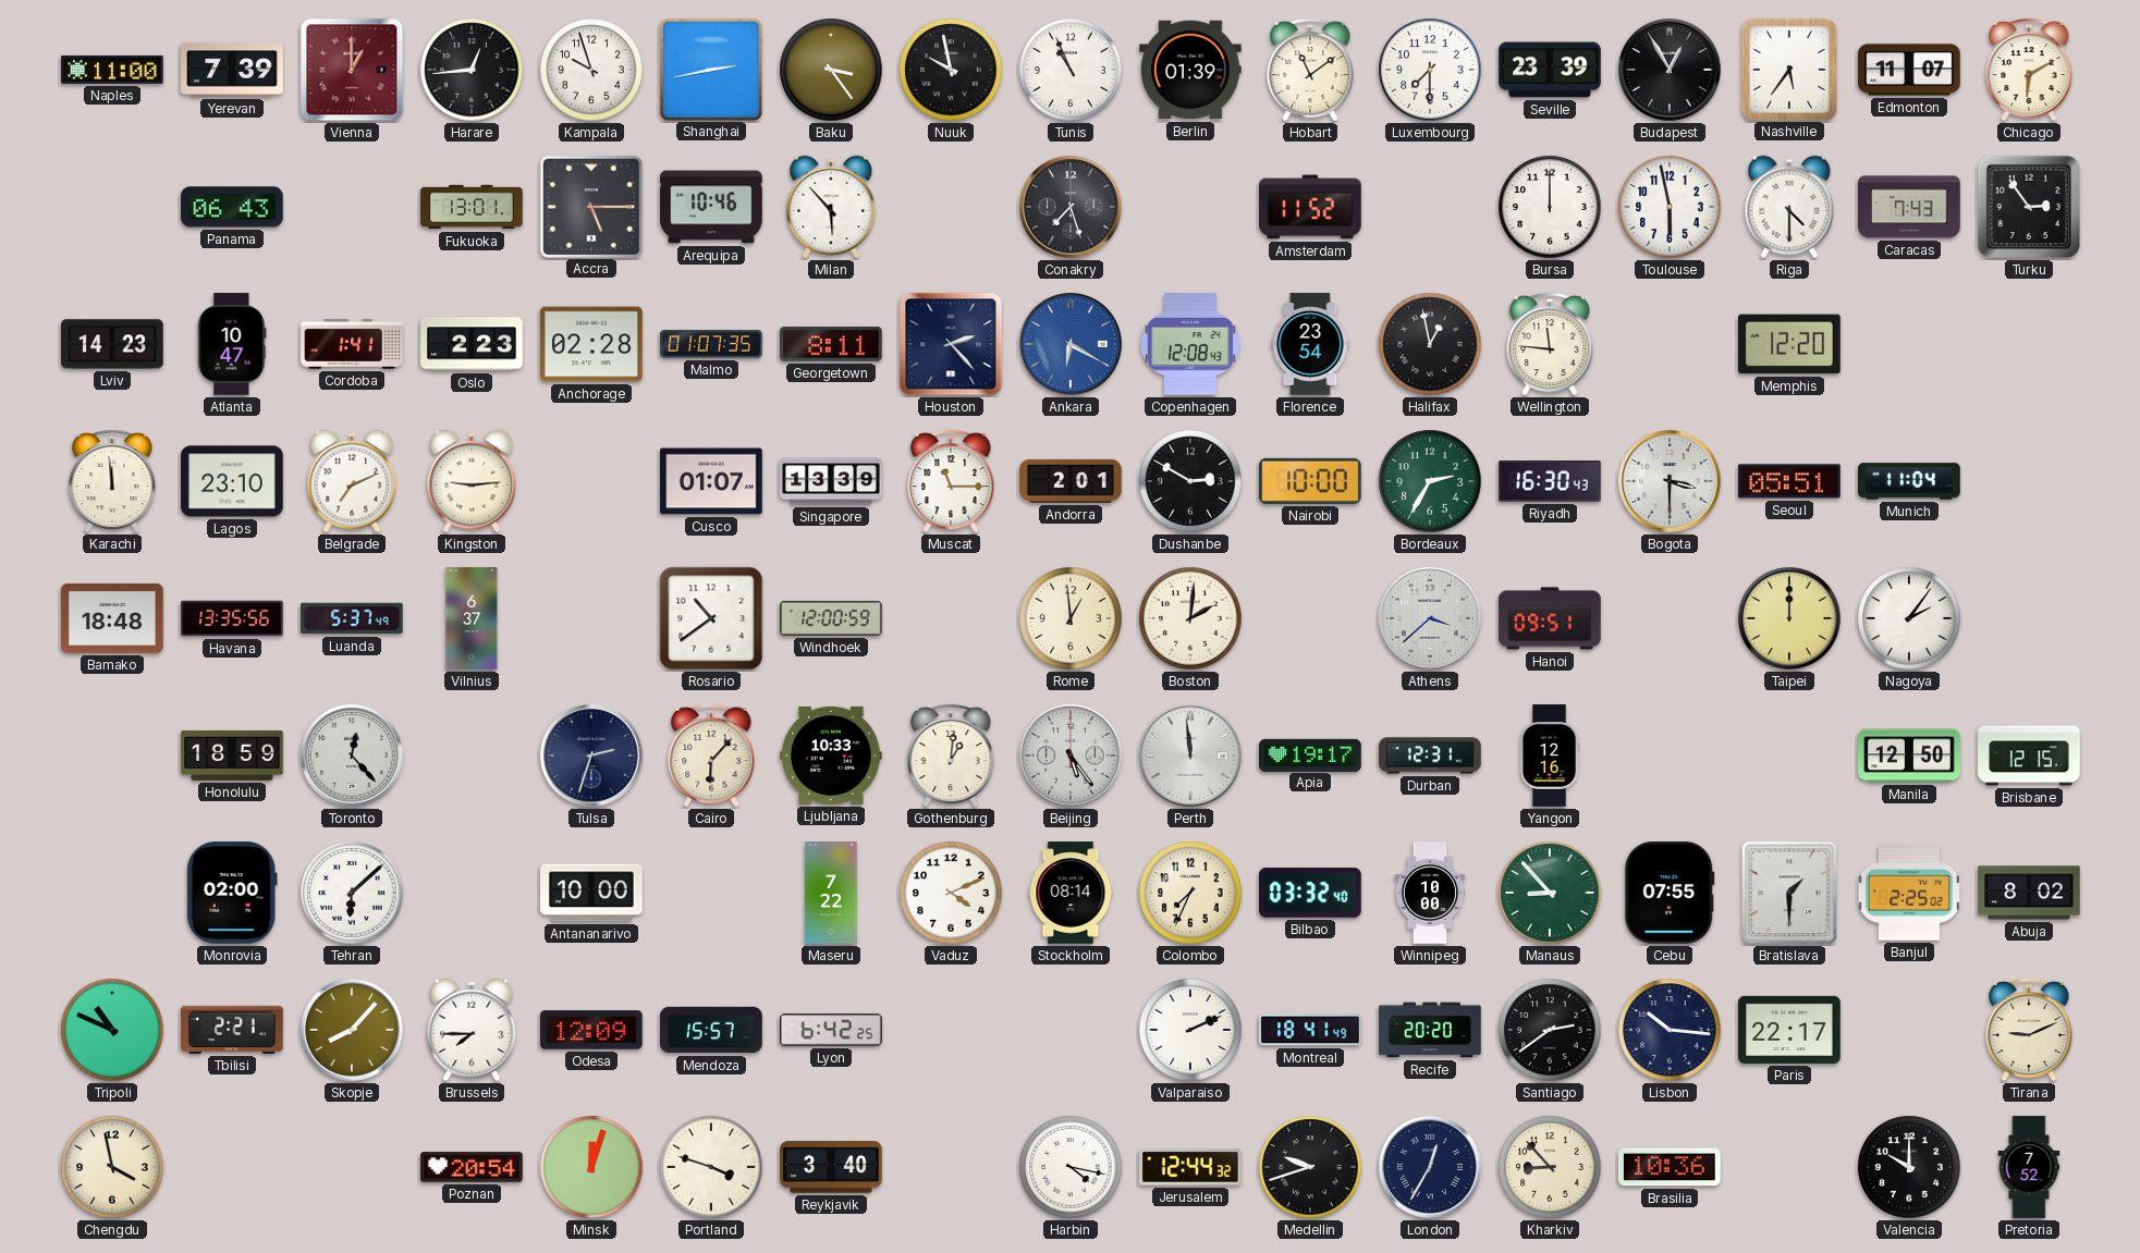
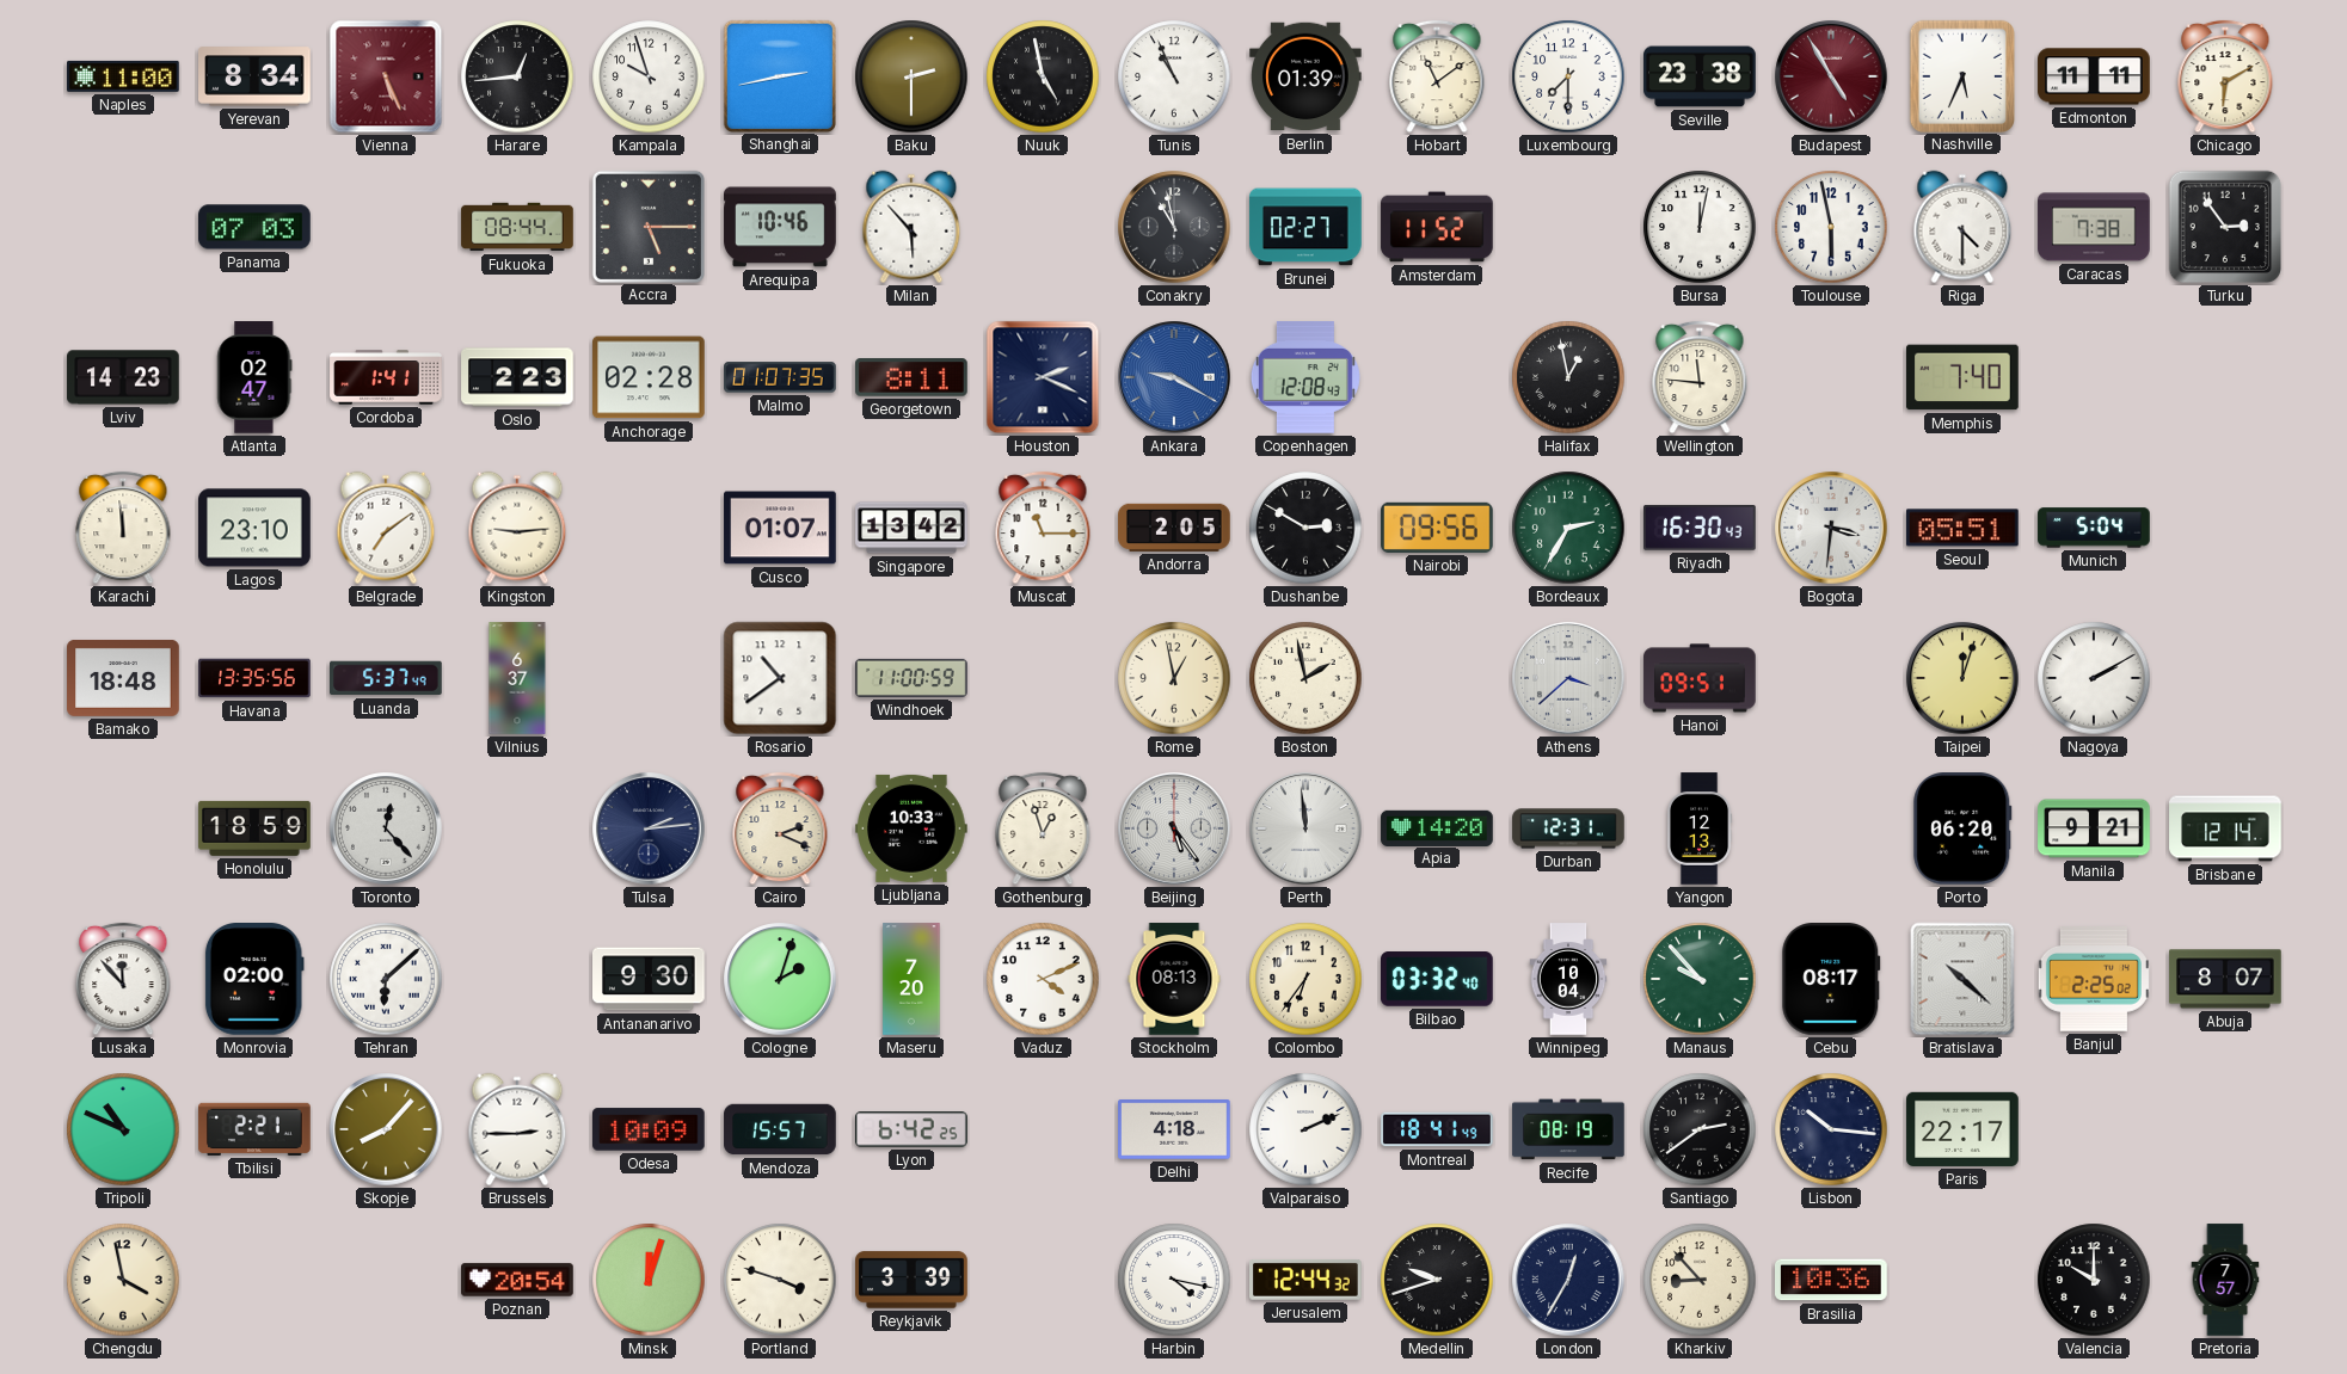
Yerevan: 7:39 -> 8:34 (254, 76)
Vienna: 1:00 -> 5:26 (386, 76)
Baku: 3:24 -> 2:30 (911, 76)
Nuuk: 9:58 -> 4:58 (1043, 76)
Seville: 23:39 -> 23:38 (1700, 76)
Budapest: 12:55 -> 4:55 (1831, 76)
Budapest dial: black -> burgundy (1831, 76)
Nashville: 5:36 -> 5:34 (1961, 75)
Edmonton: 11:07 -> 11:11 (2094, 76)
Panama: 06:43 -> 07:03 (254, 227)
Fukuoka: 13:01 -> 08:44 (517, 227)
Conakry: 7:27 -> 10:58 (1174, 227)
Brunei: none -> 02:27 (1305, 227)
Bursa: 12:00 -> 12:02 (1700, 227)
Caracas: 7:43 -> 7:38 (2094, 227)
Atlanta: 10:47 -> 02:47 (254, 377)
Houston: 2:23 -> 2:19 (1043, 377)
Ankara: 6:20 -> 9:20 (1174, 377)
Florence: 23:54 -> none (1310, 344)
Memphis: 12:20 -> 7:40 (1962, 377)
Belgrade: 7:11 -> 7:09 (386, 528)
Singapore: 13:39 -> 13:42 (911, 528)
Andorra: 2:01 -> 2:05 (1174, 528)
Nairobi: 10:00 -> 09:56 (1437, 528)
Bogota: 3:30 -> 3:31 (1831, 528)
Munich: 11:04 -> 5:04 (2094, 528)
Windhoek: 12:00 -> 11:00 (911, 678)
Rome: 12:59 -> 12:58 (1174, 678)
Boston: 2:01 -> 1:58 (1305, 678)
Taipei: 12:00 -> 12:03 (1962, 678)
Nagoya: 2:06 -> 2:10 (2094, 678)
Tulsa: 2:33 -> 2:14 (649, 828)
Cairo: 6:07 -> 2:19 (780, 828)
Gothenburg: 1:01 -> 12:57 (1043, 828)
Apia: 19:17 -> 14:20 (1437, 827)
Yangon: 12:16 -> 12:13 (1701, 828)
Porto: none -> 06:20 (1962, 830)
Manila: 12:50 -> 9:21 (2094, 828)
Brisbane: 12:15 -> 12:14 (2225, 828)
Lusaka: none -> 11:53 (123, 979)
Antananarivo: 10:00 -> 9:30 (650, 979)
Cologne: none -> 2:03 (780, 979)
Maseru: 7:22 -> 7:20 (911, 979)
Stockholm: 08:14 -> 08:13 (1174, 979)
Colombo: 7:34 -> 6:36 (1305, 979)
Winnipeg: 10:00 -> 10:04 (1568, 979)
Manaus: 8:53 -> 9:53 (1700, 979)
Cebu: 07:55 -> 08:17 (1831, 980)
Bratislava: 1:30 -> 10:22 (1962, 979)
Abuja: 8:02 -> 8:07 (2225, 979)
Brussels: 7:45 -> 2:45 (517, 1129)
Odesa: 12:09 -> 10:09 (650, 1129)
Delhi: none -> 4:18 (1174, 1129)
Recife: 20:20 -> 08:19 (1568, 1129)
Tirana: 9:11 -> none (2029, 1030)
Reykjavik: 3:40 -> 3:39 (911, 1280)
Pretoria: 7:52 -> 7:57 (2225, 1280)
